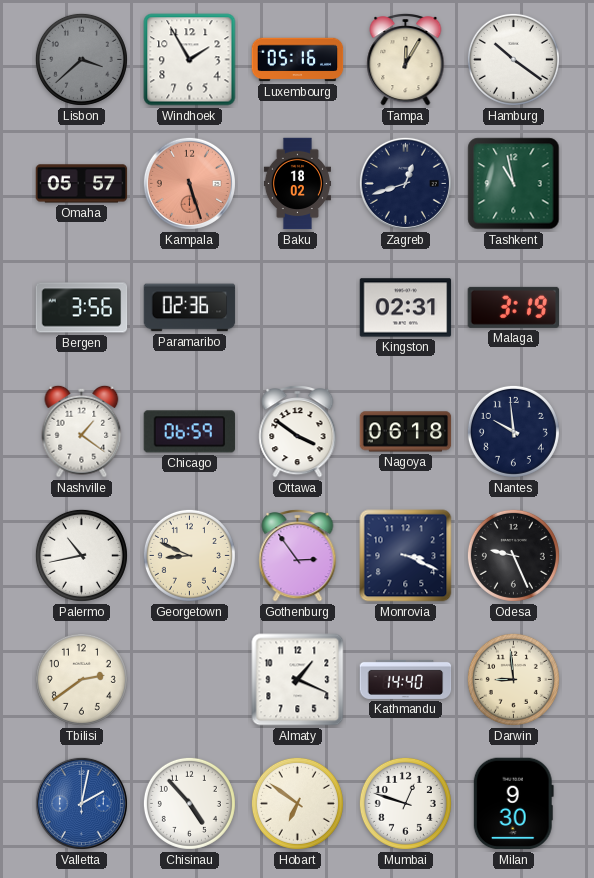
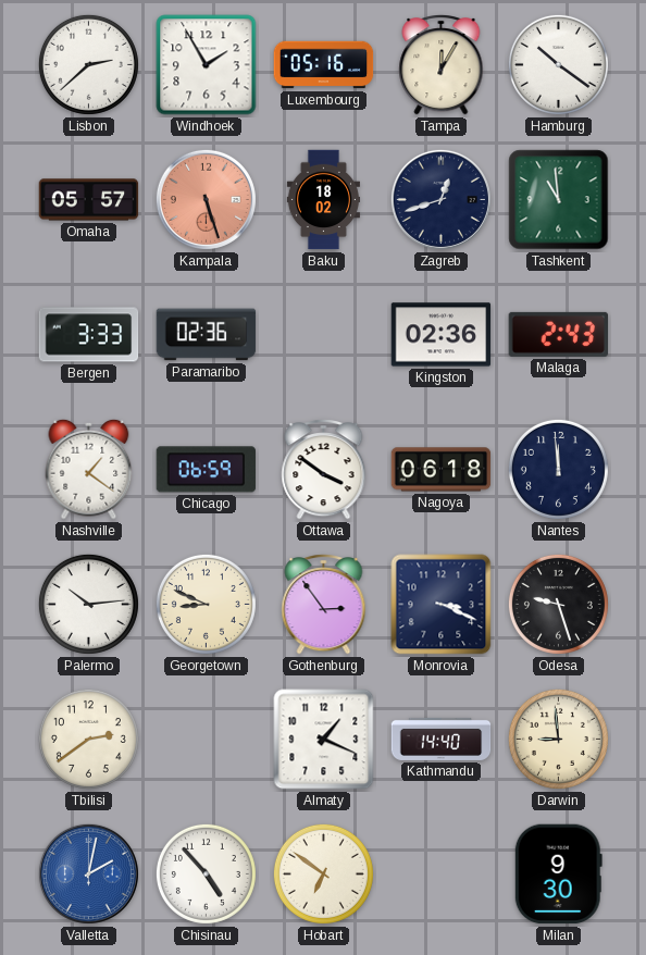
Lisbon: 3:38 -> 2:38 (88, 64)
Lisbon dial: grey -> white (88, 64)
Tashkent: 10:58 -> 10:59 (559, 200)
Bergen: 3:56 -> 3:33 (89, 335)
Kingston: 02:31 -> 02:36 (442, 335)
Malaga: 3:19 -> 2:43 (559, 334)
Nantes: 9:59 -> 11:59 (558, 469)
Palermo: 10:43 -> 10:14 (88, 604)
Odesa: 9:26 -> 9:27 (558, 604)
Mumbai: 12:48 -> none (405, 803)
